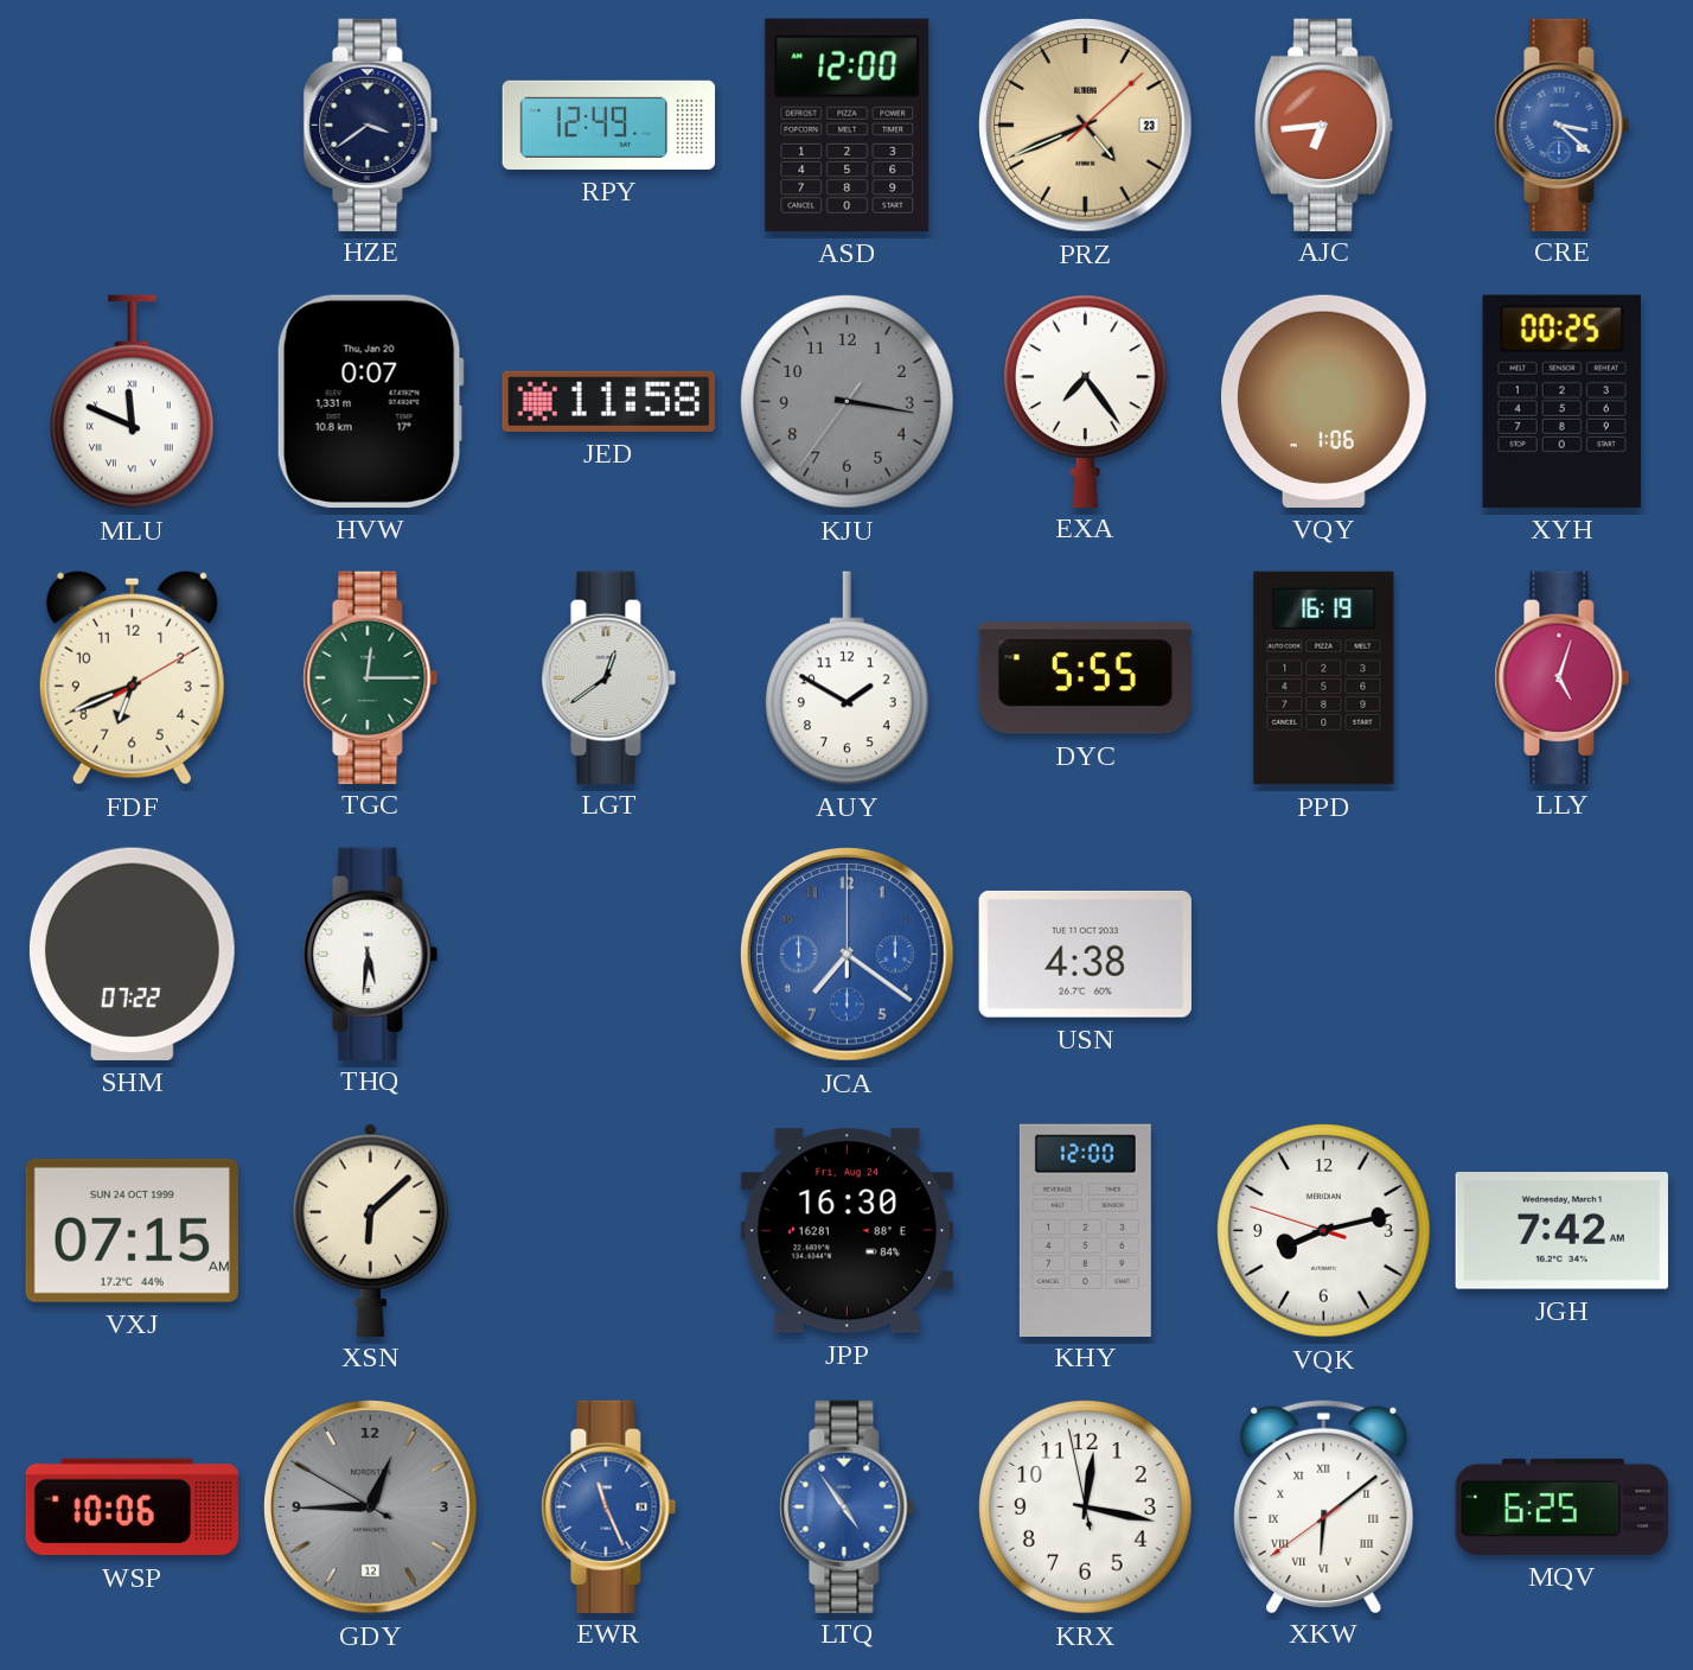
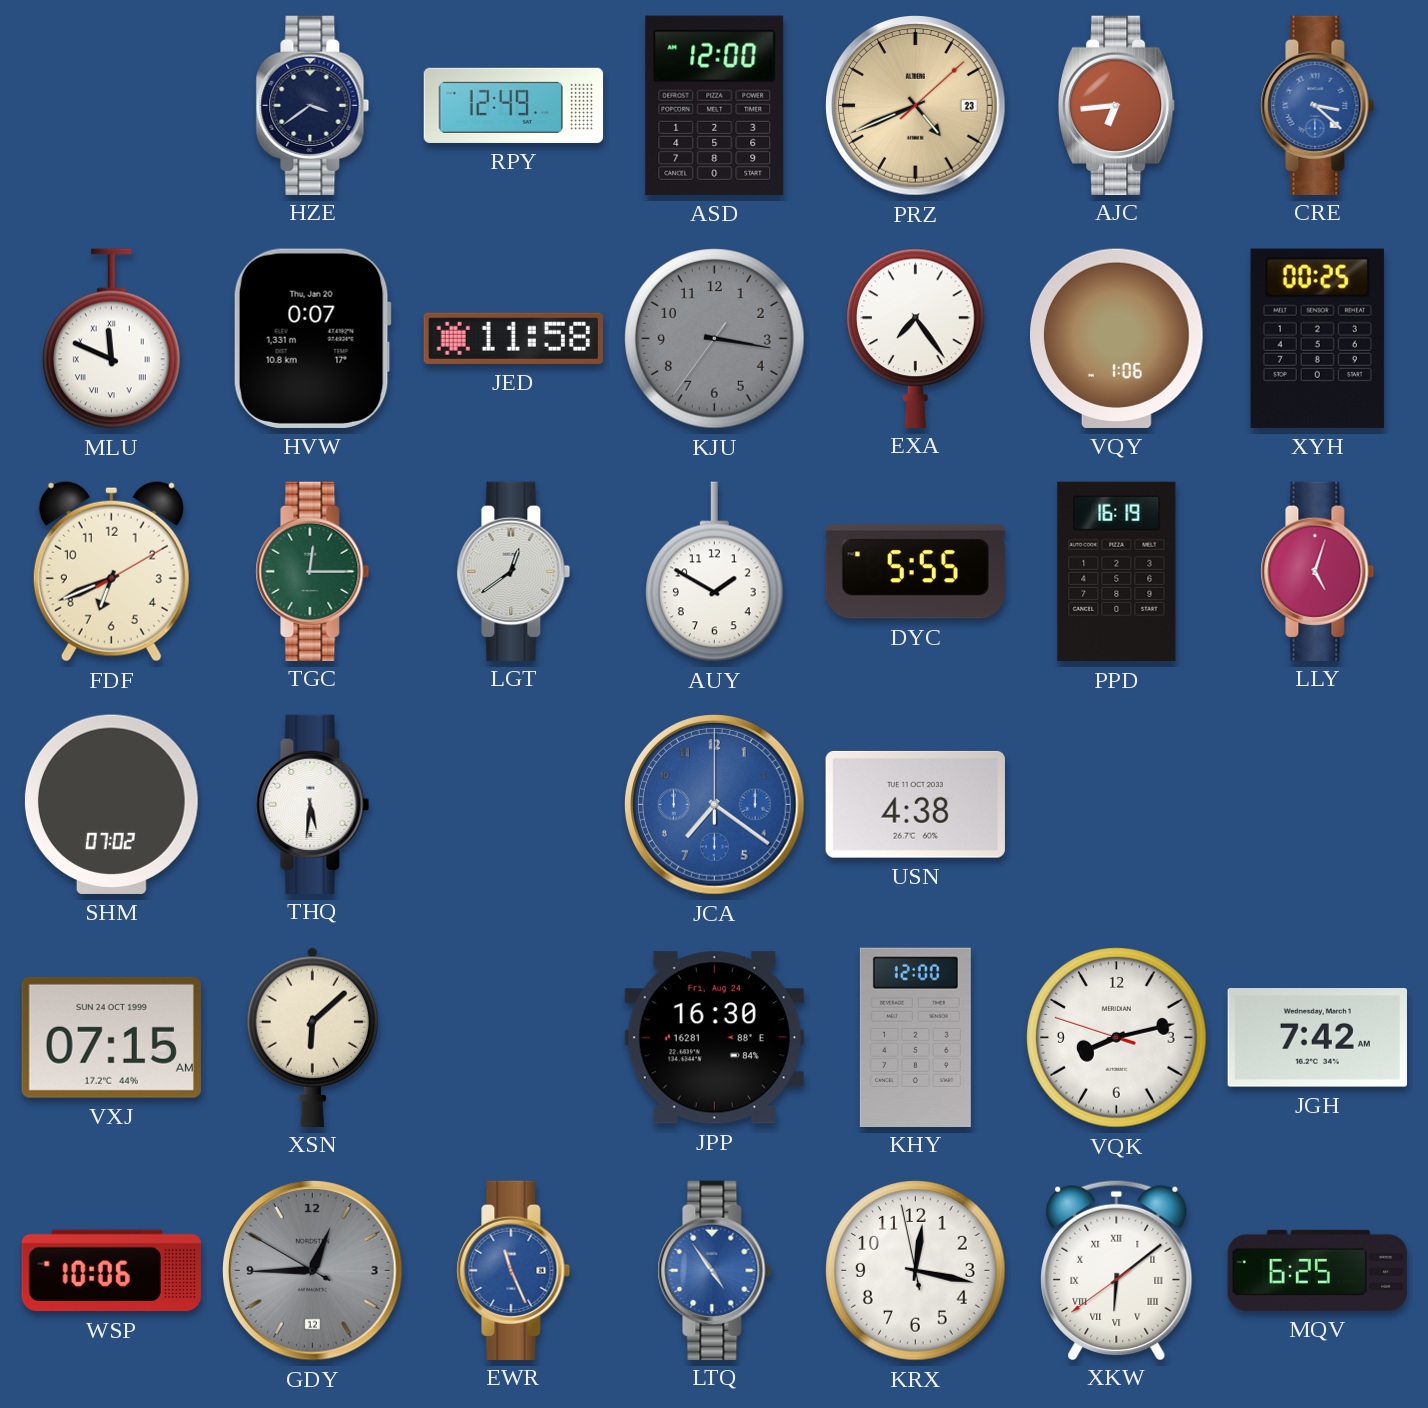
SHM: 07:22 -> 07:02 (111, 804)
